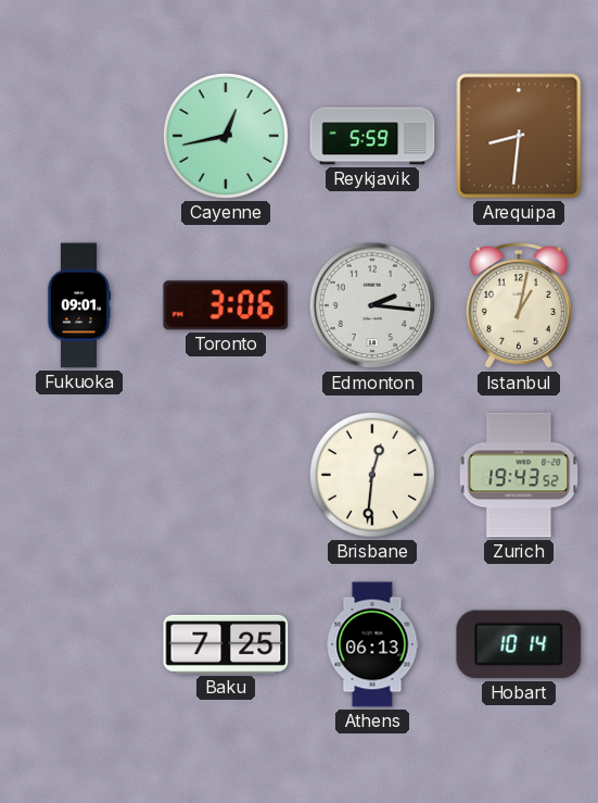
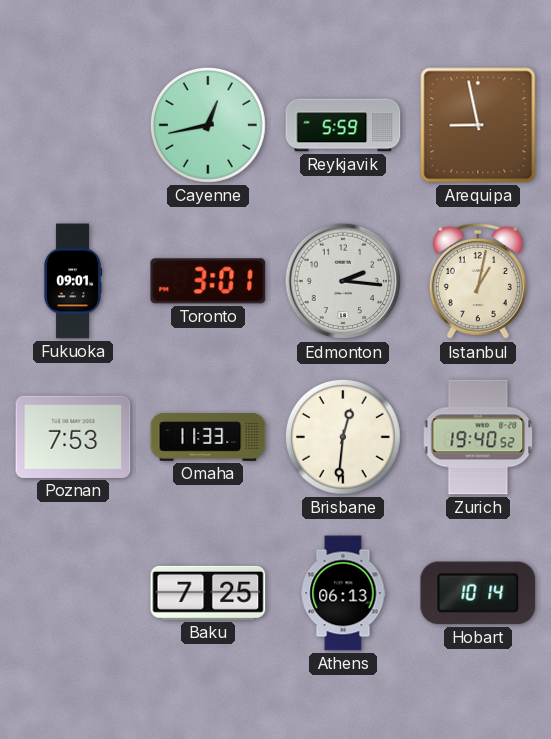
Arequipa: 8:31 -> 8:58 (478, 125)
Toronto: 3:06 -> 3:01 (208, 281)
Poznan: none -> 7:53 (73, 437)
Omaha: none -> 11:33 (208, 437)
Zurich: 19:43 -> 19:40 (478, 437)
